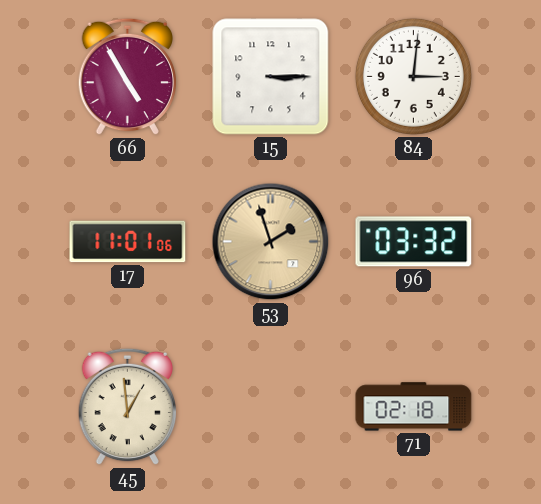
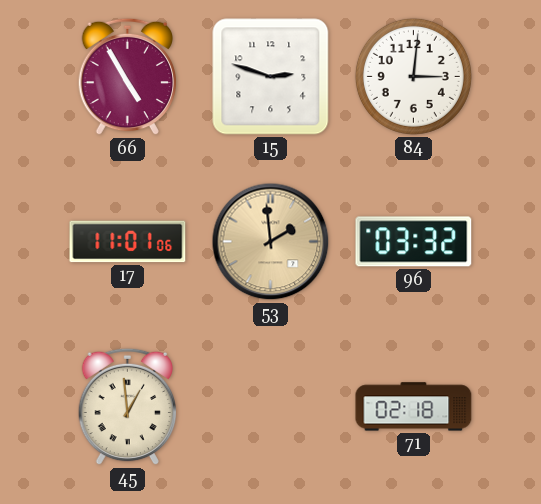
15: 3:15 -> 2:48 (271, 77)
53: 1:57 -> 1:59 (271, 242)
